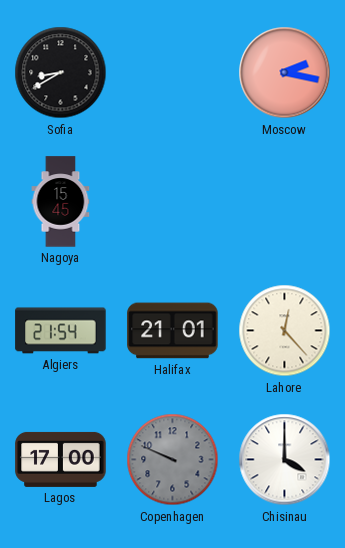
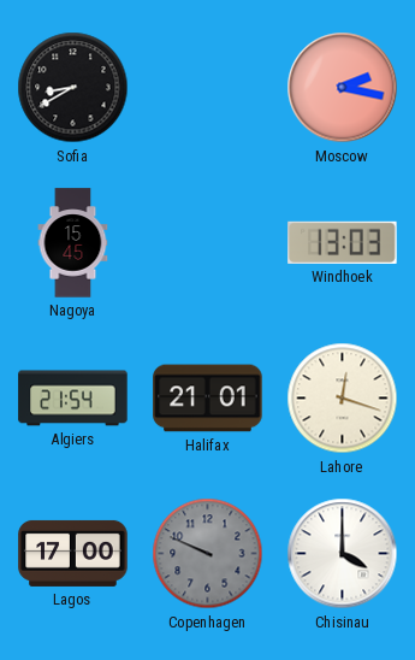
Windhoek: none -> 13:03 (343, 242)
Lahore: 12:23 -> 12:18 (343, 399)
